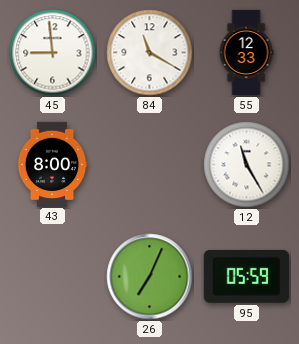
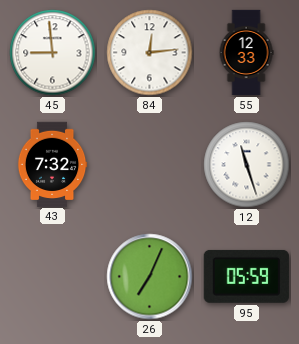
84: 11:20 -> 12:14 (150, 53)
43: 8:00 -> 7:32 (52, 164)
12: 11:25 -> 11:27 (247, 165)
